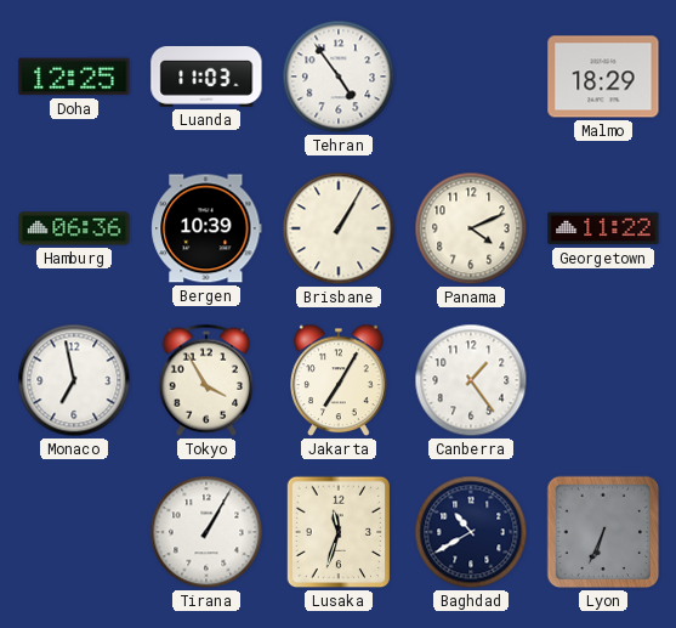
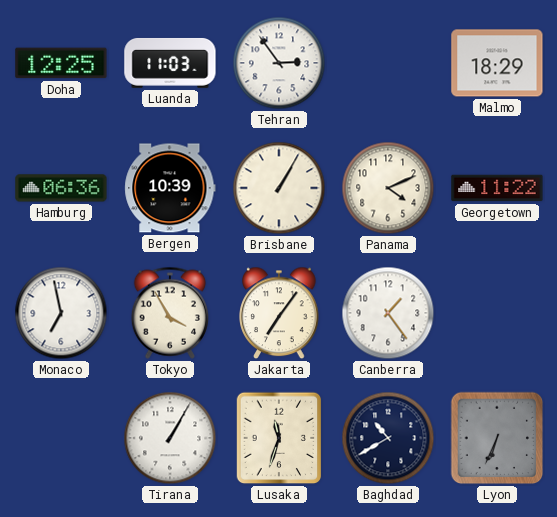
Tehran: 4:54 -> 2:54 (279, 63)
Jakarta: 7:05 -> 7:06 (279, 313)
